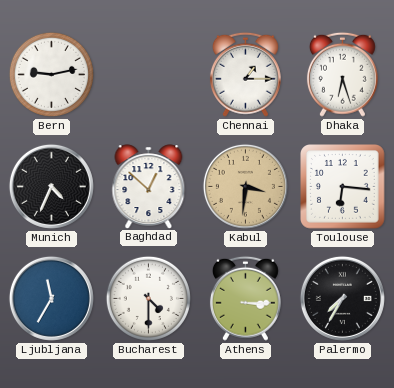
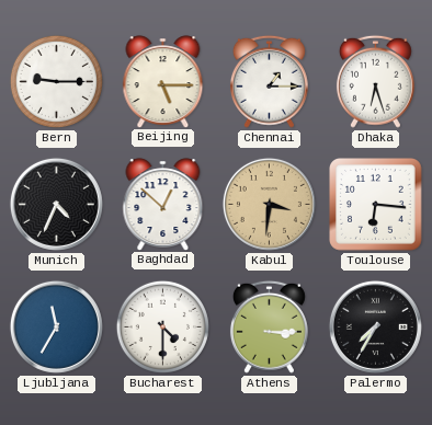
Bern: 9:13 -> 9:15 (56, 81)
Beijing: none -> 5:15 (163, 81)
